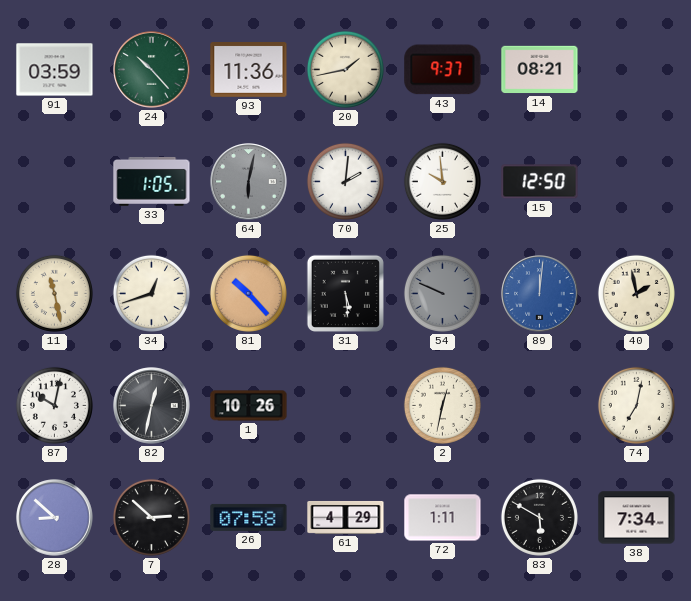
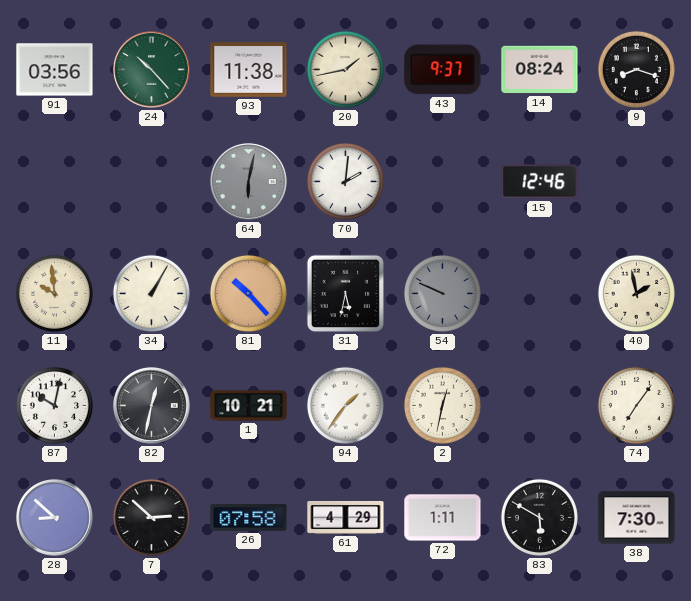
91: 03:59 -> 03:56 (55, 70)
93: 11:36 -> 11:38 (249, 70)
14: 08:21 -> 08:24 (540, 70)
9: none -> 8:18 (636, 69)
33: 1:05 -> none (152, 181)
25: 9:59 -> none (442, 181)
15: 12:50 -> 12:46 (540, 182)
11: 11:28 -> 9:59 (54, 293)
34: 12:42 -> 1:05 (151, 293)
31: 5:29 -> 5:32 (345, 293)
89: 12:01 -> none (540, 294)
1: 10:26 -> 10:21 (249, 406)
94: none -> 1:36 (345, 405)
74: 7:02 -> 7:06 (636, 405)
38: 7:34 -> 7:30 (637, 518)
